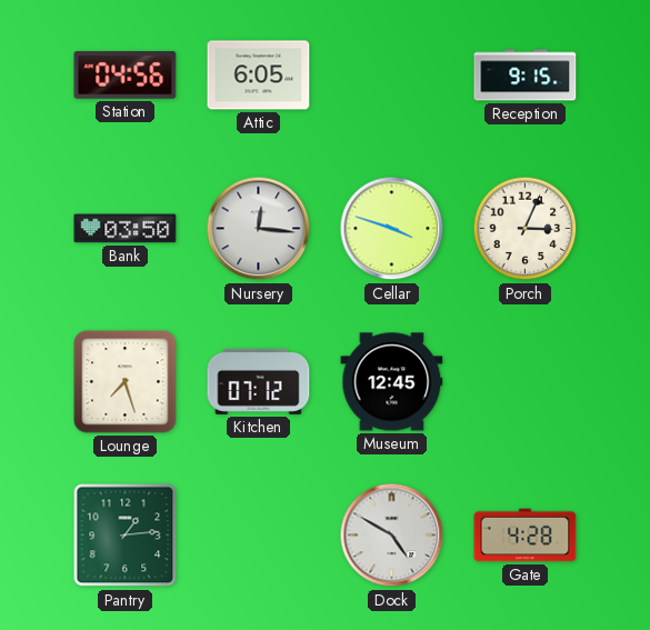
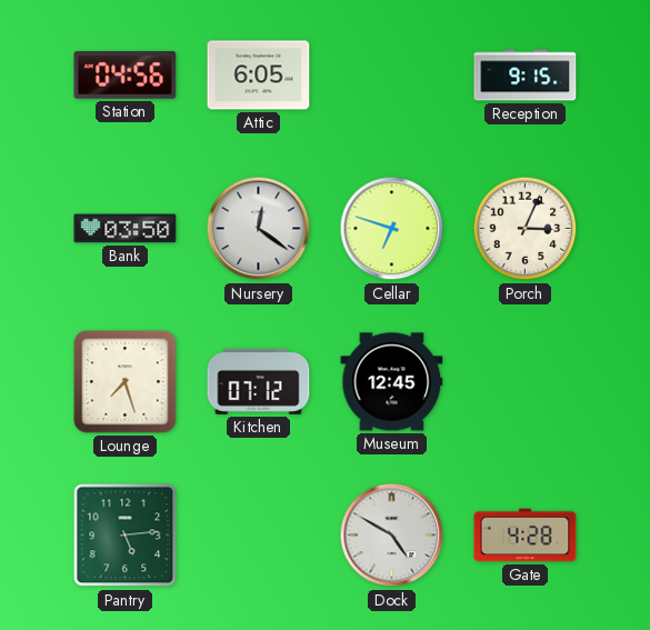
Nursery: 12:16 -> 12:21 (259, 229)
Cellar: 3:48 -> 6:48 (392, 229)
Pantry: 1:14 -> 5:14 (126, 536)
